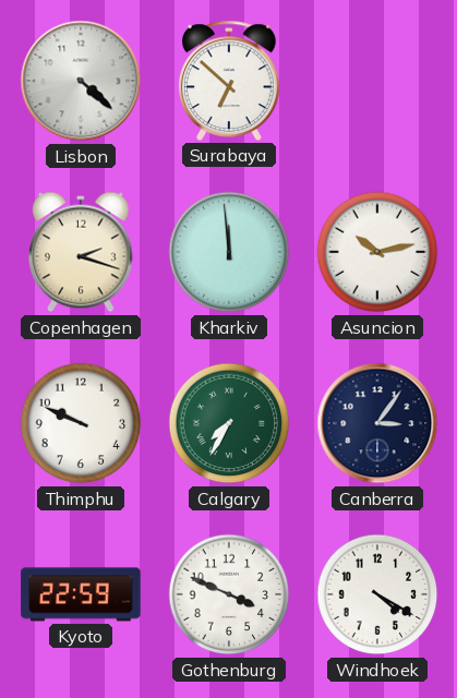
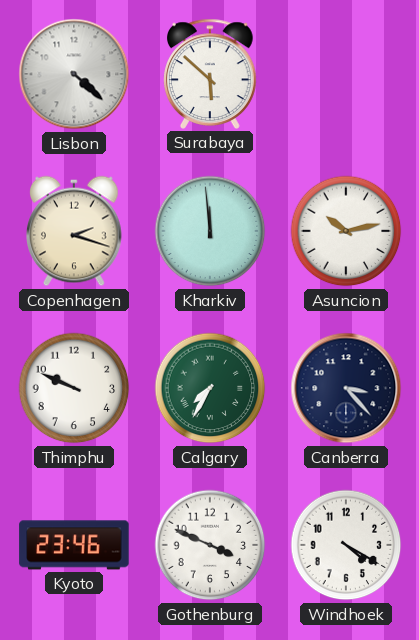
Surabaya: 6:52 -> 5:52 (211, 74)
Canberra: 3:06 -> 3:23 (346, 388)
Kyoto: 22:59 -> 23:46 (74, 545)
